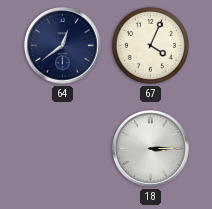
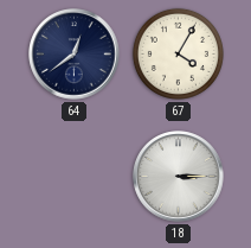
67: 4:04 -> 4:05 (178, 53)
